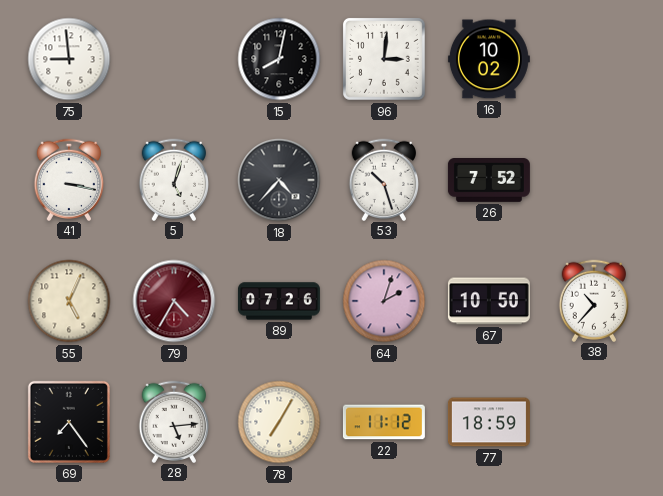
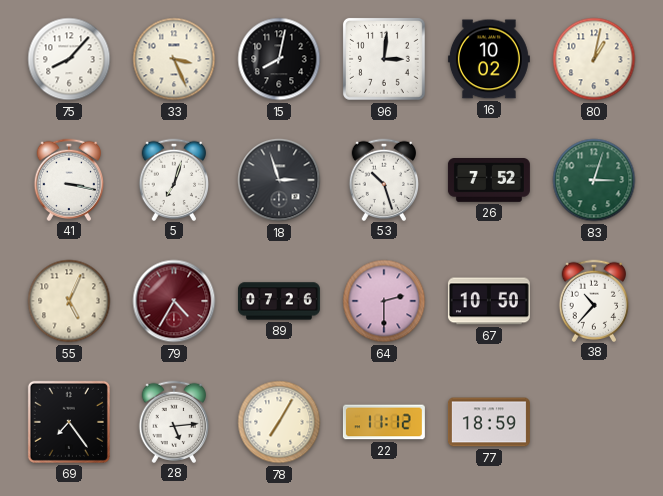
75: 8:59 -> 8:07 (69, 59)
33: none -> 3:26 (174, 59)
80: none -> 1:02 (594, 59)
5: 5:03 -> 7:03 (174, 179)
18: 4:37 -> 2:57 (279, 180)
83: none -> 3:03 (594, 180)
64: 2:03 -> 2:30 (384, 301)
